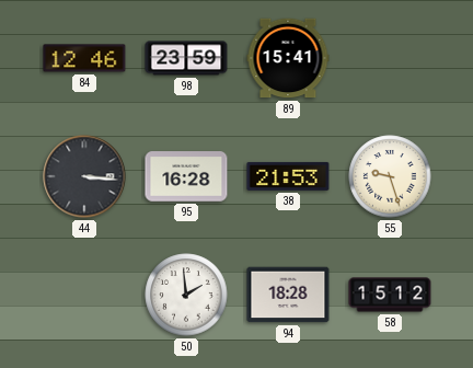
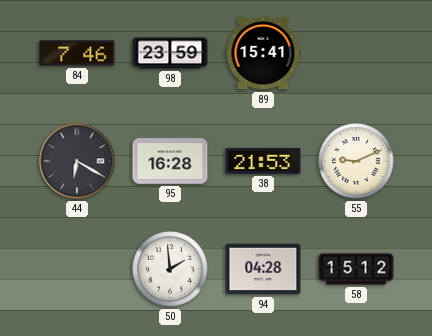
84: 12:46 -> 7:46 (77, 53)
44: 3:16 -> 6:20 (77, 161)
55: 9:27 -> 9:11 (356, 161)
94: 18:28 -> 04:28 (263, 269)
